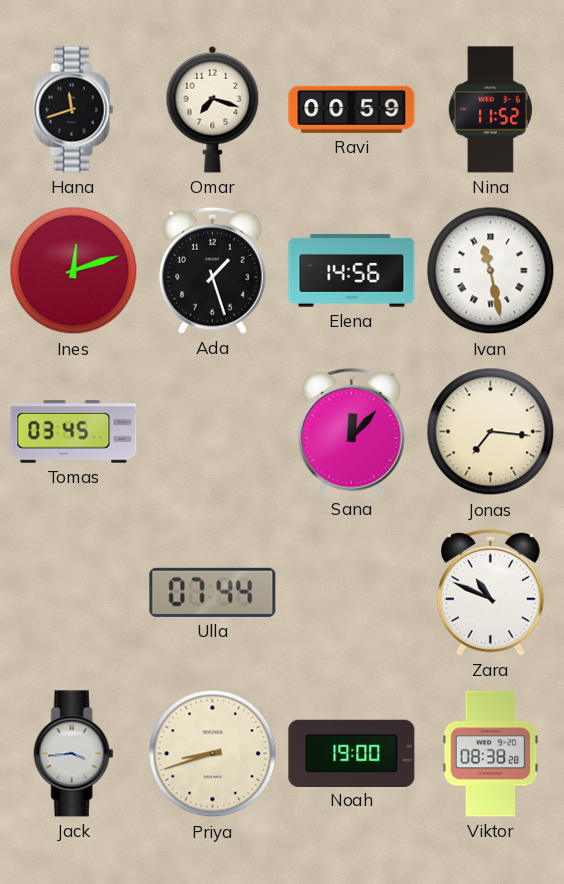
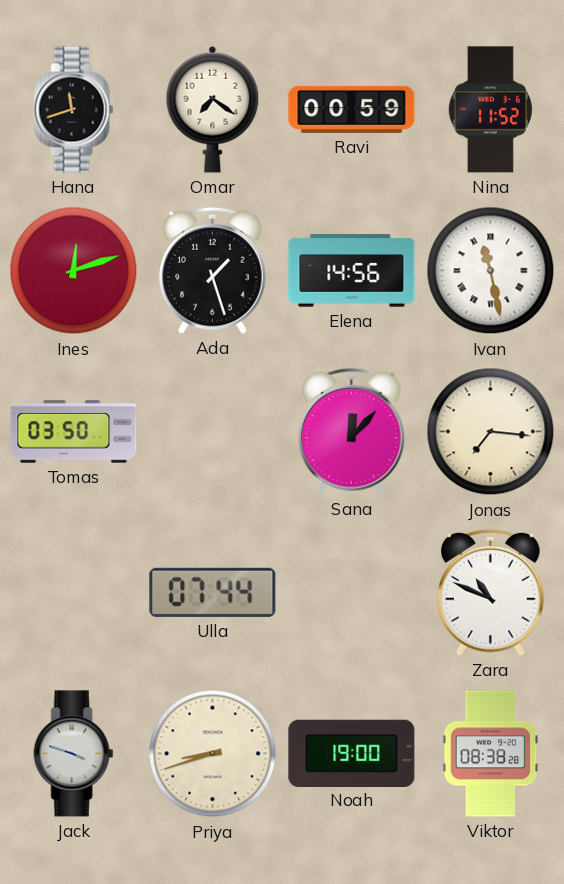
Omar: 7:18 -> 7:21 (213, 109)
Tomas: 03:45 -> 03:50 (74, 432)
Jack: 3:44 -> 3:48 (74, 754)
